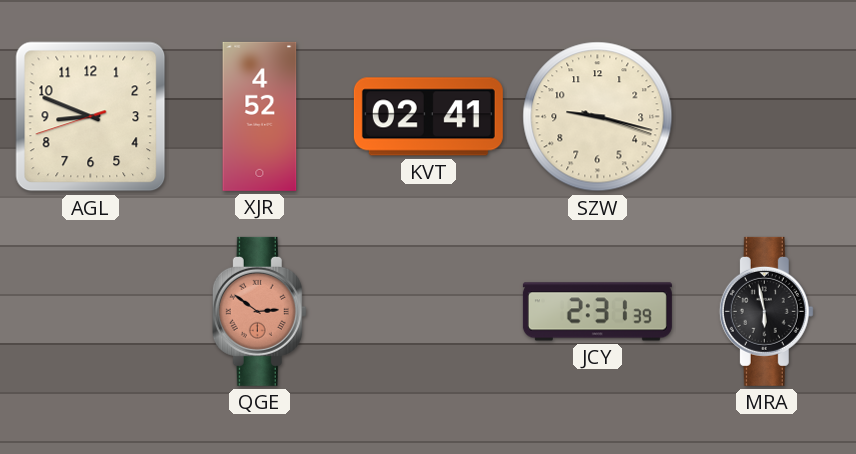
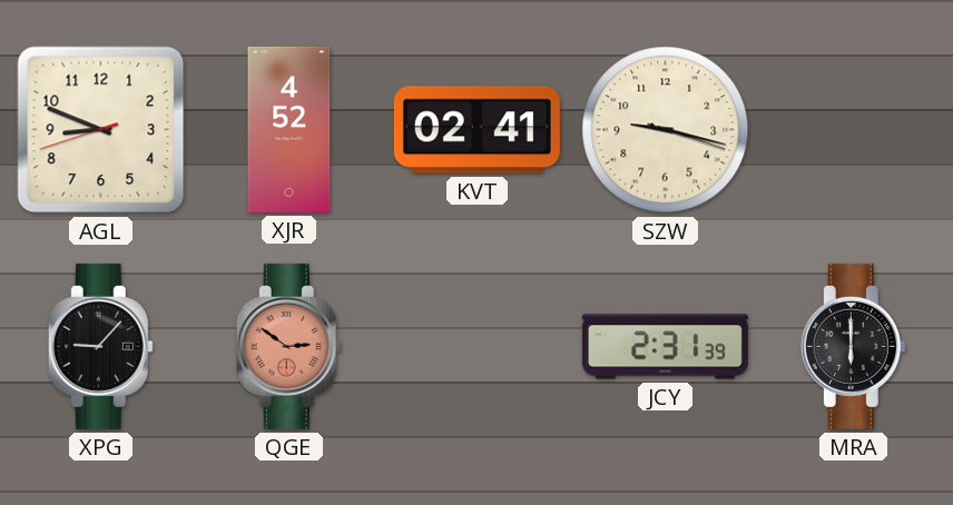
XPG: none -> 9:07 (100, 346)
MRA: 5:58 -> 6:00 (853, 346)
